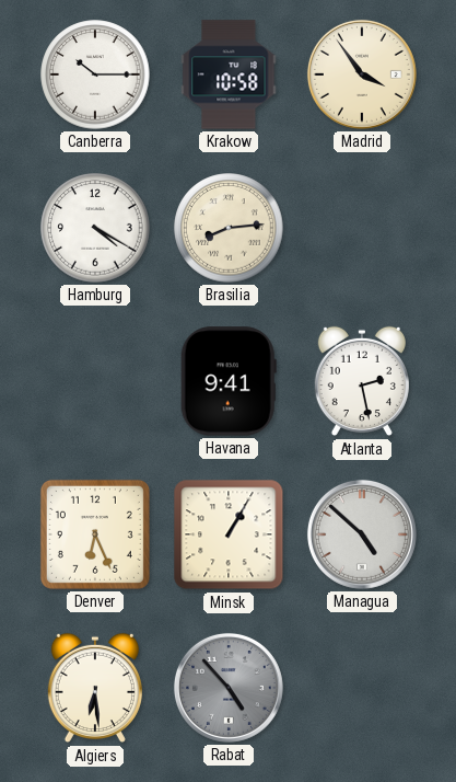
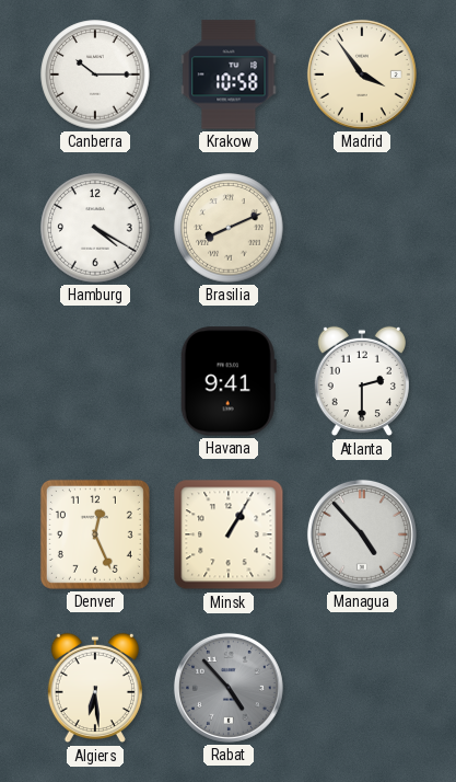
Brasilia: 8:14 -> 8:11 (229, 228)
Atlanta: 2:28 -> 2:30 (362, 381)
Denver: 6:26 -> 12:26 (95, 534)
Managua: 4:52 -> 4:53 (362, 534)
